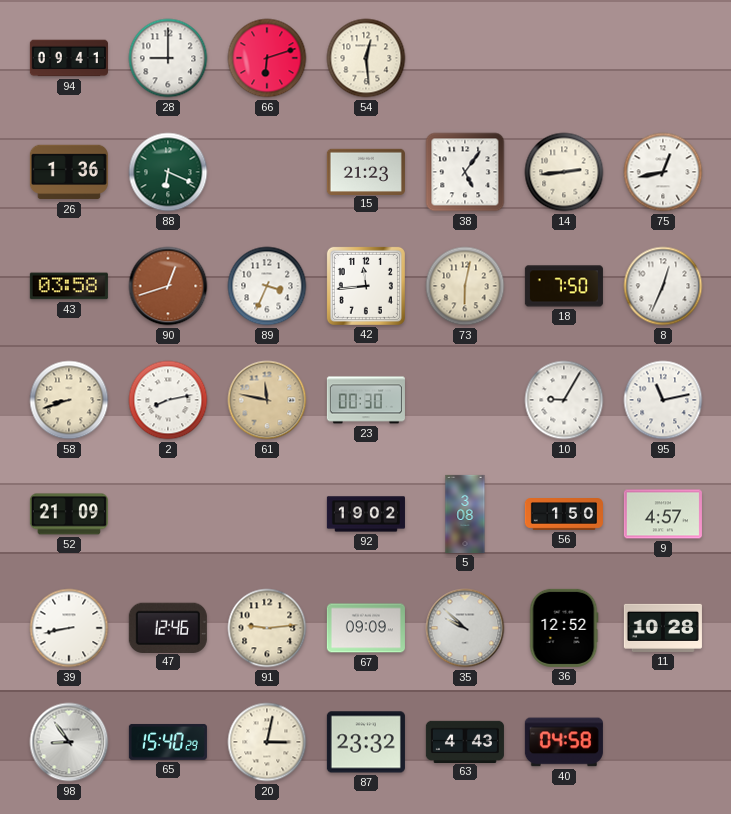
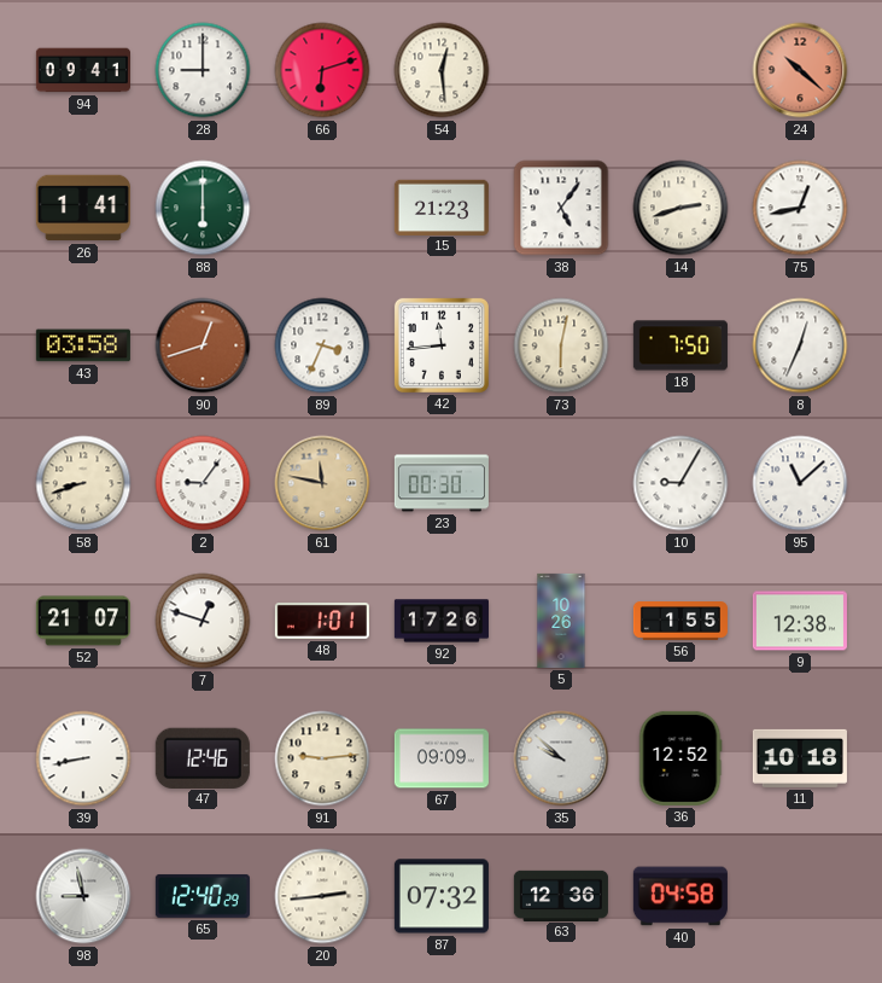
24: none -> 10:22 (800, 70)
26: 1:36 -> 1:41 (83, 208)
88: 6:19 -> 6:00 (203, 208)
14: 2:44 -> 2:42 (681, 208)
2: 8:13 -> 9:06 (203, 483)
95: 11:13 -> 11:08 (800, 483)
52: 21:09 -> 21:07 (83, 621)
7: none -> 12:48 (203, 621)
48: none -> 1:01 (322, 622)
92: 19:02 -> 17:26 (442, 621)
5: 3:08 -> 10:26 (561, 621)
56: 1:50 -> 1:55 (681, 622)
9: 4:57 -> 12:38 (800, 621)
11: 10:28 -> 10:18 (800, 758)
98: 8:54 -> 8:58 (83, 896)
65: 15:40 -> 12:40 (203, 896)
20: 3:02 -> 2:44 (322, 896)
87: 23:32 -> 07:32 (442, 896)
63: 4:43 -> 12:36 (561, 895)
